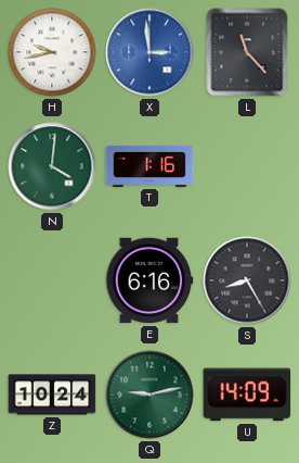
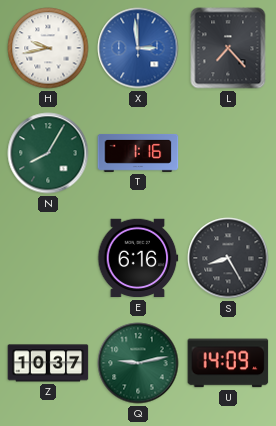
L: 11:23 -> 7:23 (228, 48)
N: 4:01 -> 8:05 (48, 153)
Z: 10:24 -> 10:37 (48, 363)
